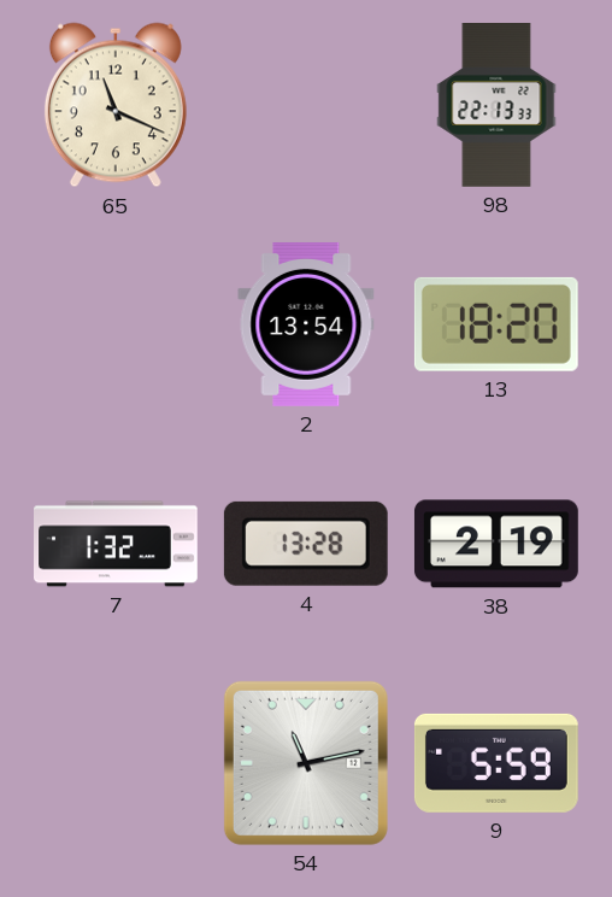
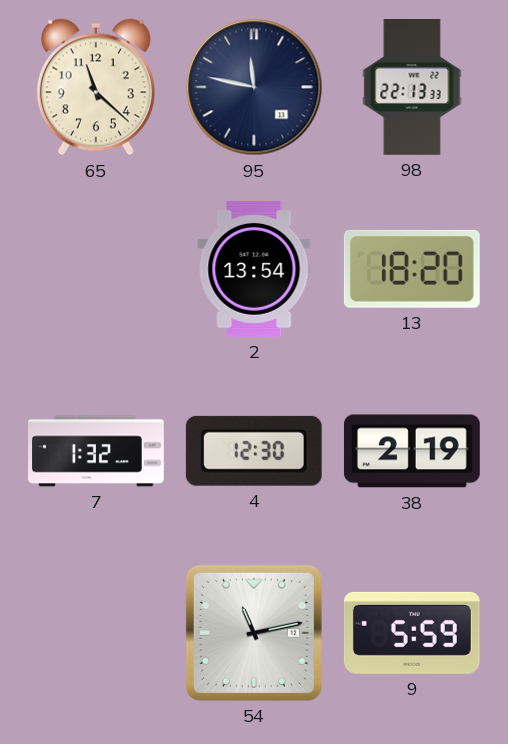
65: 11:19 -> 11:22 (96, 87)
95: none -> 11:47 (254, 87)
4: 13:28 -> 12:30 (254, 451)
